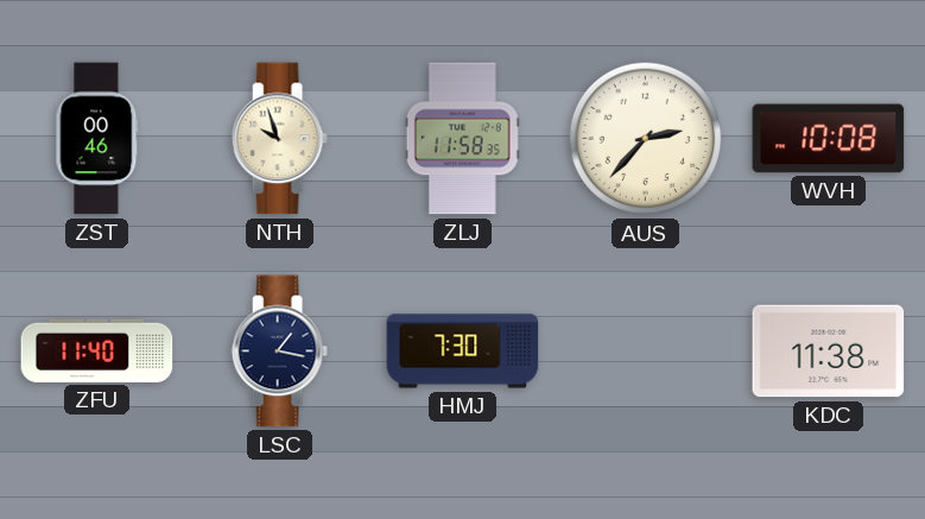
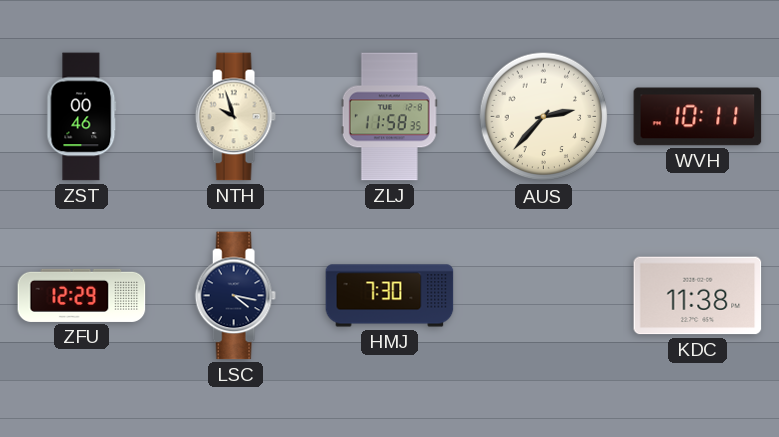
WVH: 10:08 -> 10:11 (698, 117)
ZFU: 11:40 -> 12:29 (82, 295)
LSC: 1:17 -> 4:17 (235, 296)
